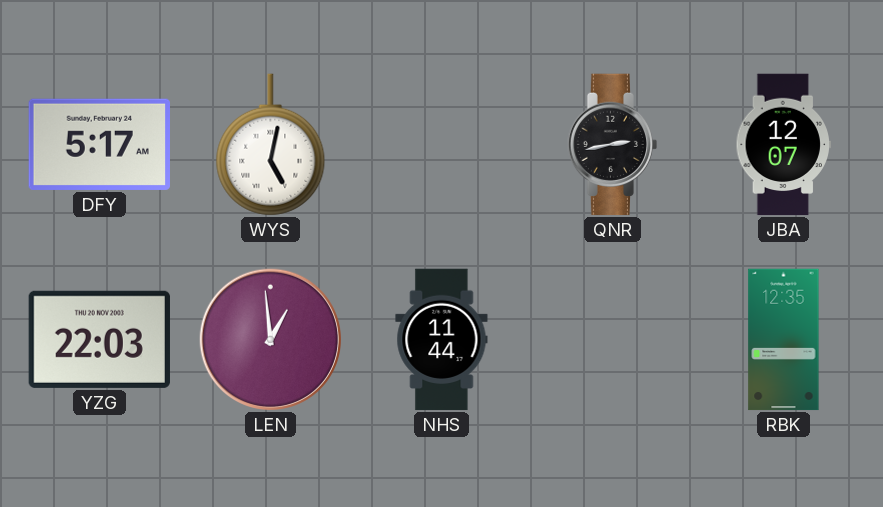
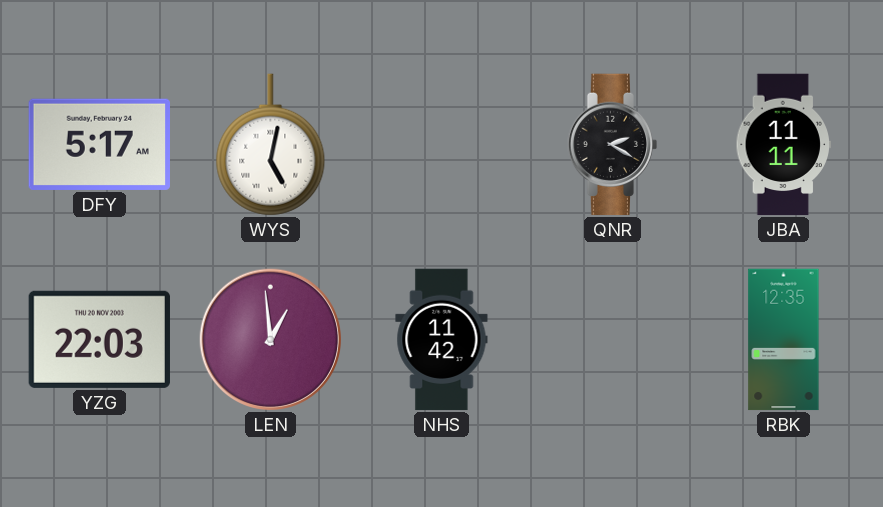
QNR: 2:43 -> 2:20 (613, 145)
JBA: 12:07 -> 11:11 (783, 145)
NHS: 11:44 -> 11:42 (442, 340)
